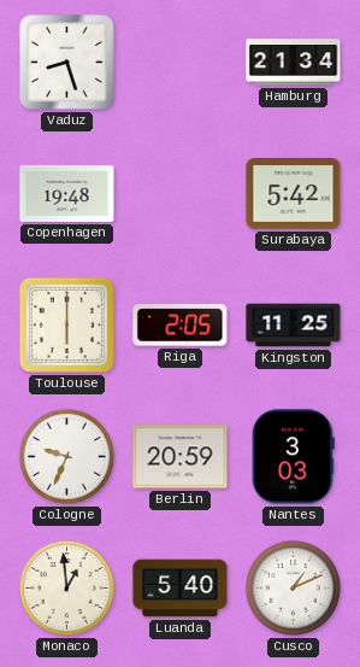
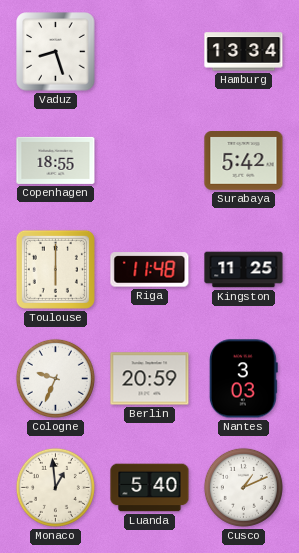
Hamburg: 21:34 -> 13:34 (244, 52)
Copenhagen: 19:48 -> 18:55 (56, 160)
Riga: 2:05 -> 11:48 (150, 270)
